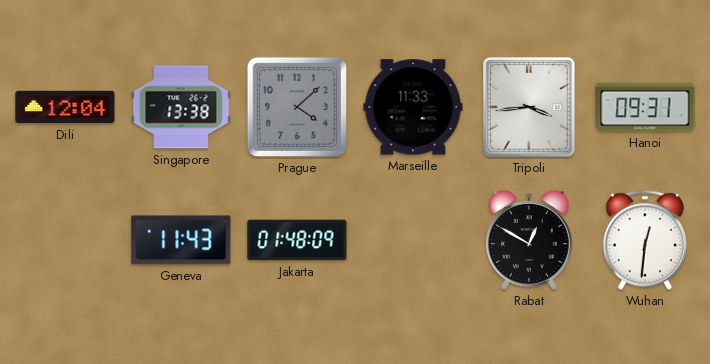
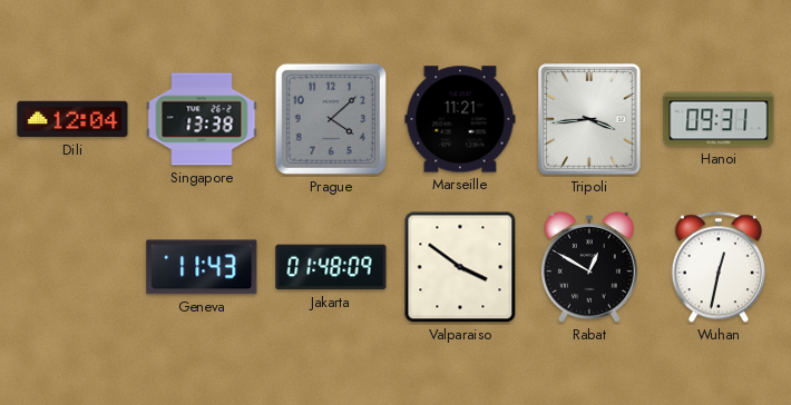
Marseille: 11:33 -> 11:21 (460, 119)
Valparaiso: none -> 3:51 (460, 267)
Wuhan: 12:31 -> 12:32 (719, 267)
